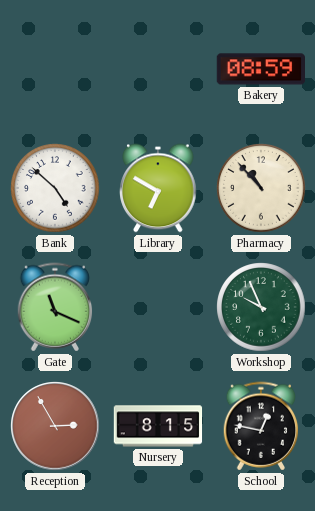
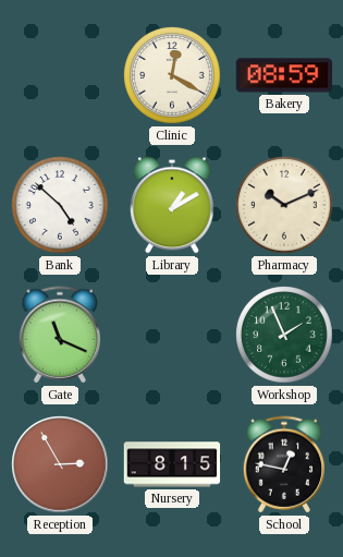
Clinic: none -> 12:20 (172, 75)
Library: 6:50 -> 1:10 (172, 205)
Pharmacy: 10:53 -> 10:11 (284, 205)
Workshop: 9:56 -> 1:56 (284, 335)
